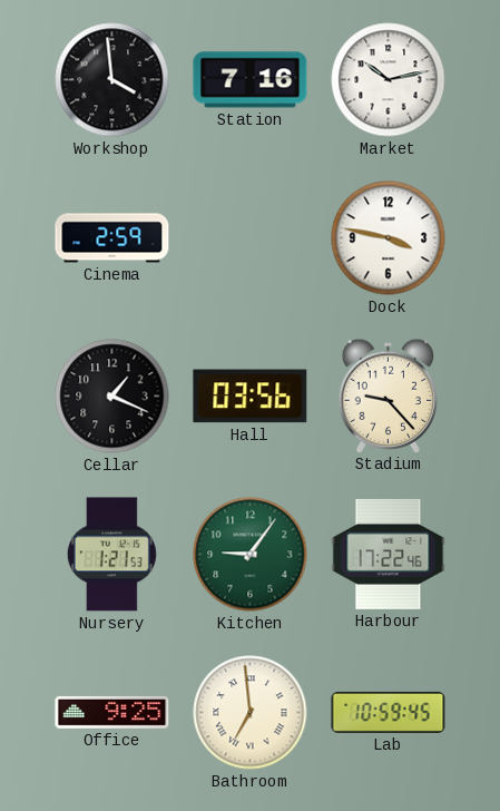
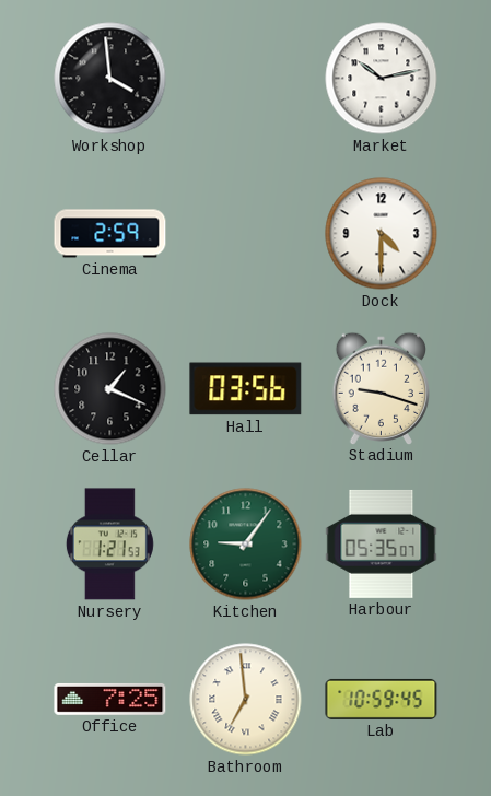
Station: 7:16 -> none (251, 80)
Dock: 3:47 -> 4:30 (382, 234)
Stadium: 9:23 -> 9:18 (381, 388)
Harbour: 17:22 -> 05:35 (382, 543)
Office: 9:25 -> 7:25 (110, 699)
